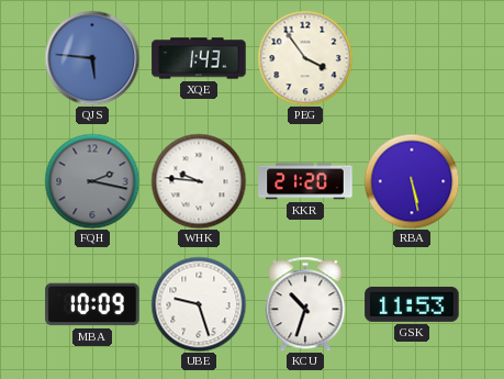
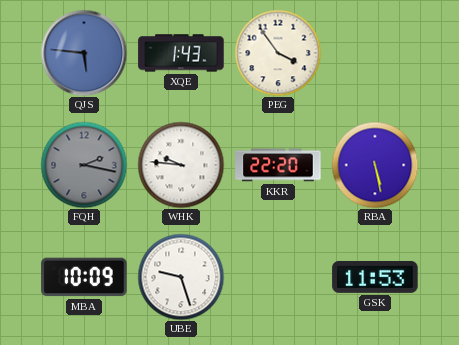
KKR: 21:20 -> 22:20 (278, 165)
KCU: 10:33 -> none (305, 304)
